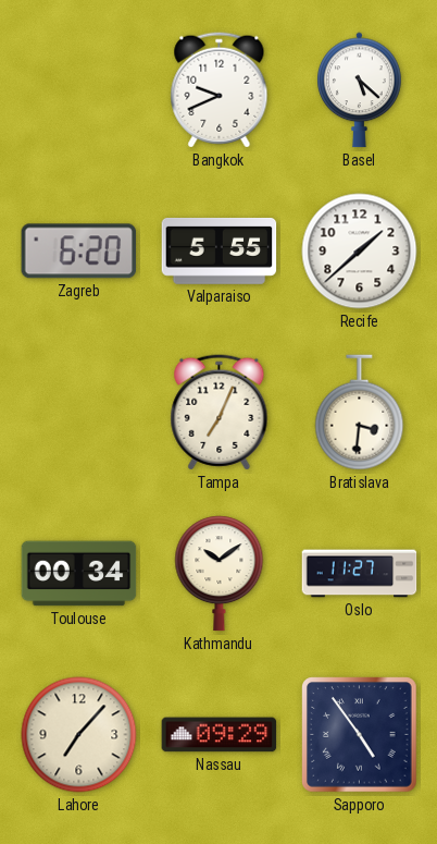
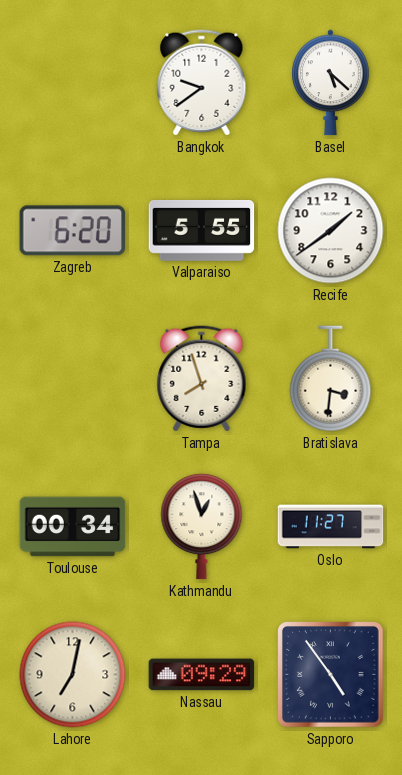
Bangkok: 9:41 -> 9:39 (202, 83)
Recife: 1:38 -> 1:39 (331, 231)
Tampa: 7:04 -> 7:57 (202, 379)
Kathmandu: 10:09 -> 12:57 (202, 527)
Lahore: 7:07 -> 7:02 (73, 675)
